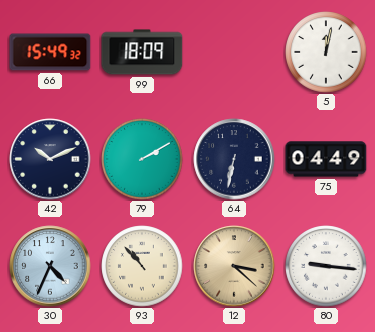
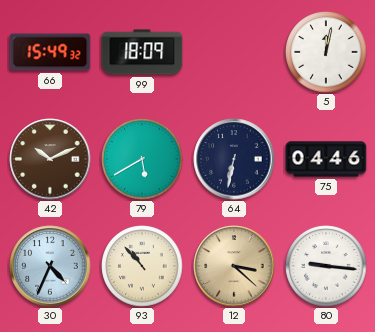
42 dial: navy -> brown (50, 159)
79: 2:10 -> 5:40 (142, 159)
75: 04:49 -> 04:46 (326, 159)
